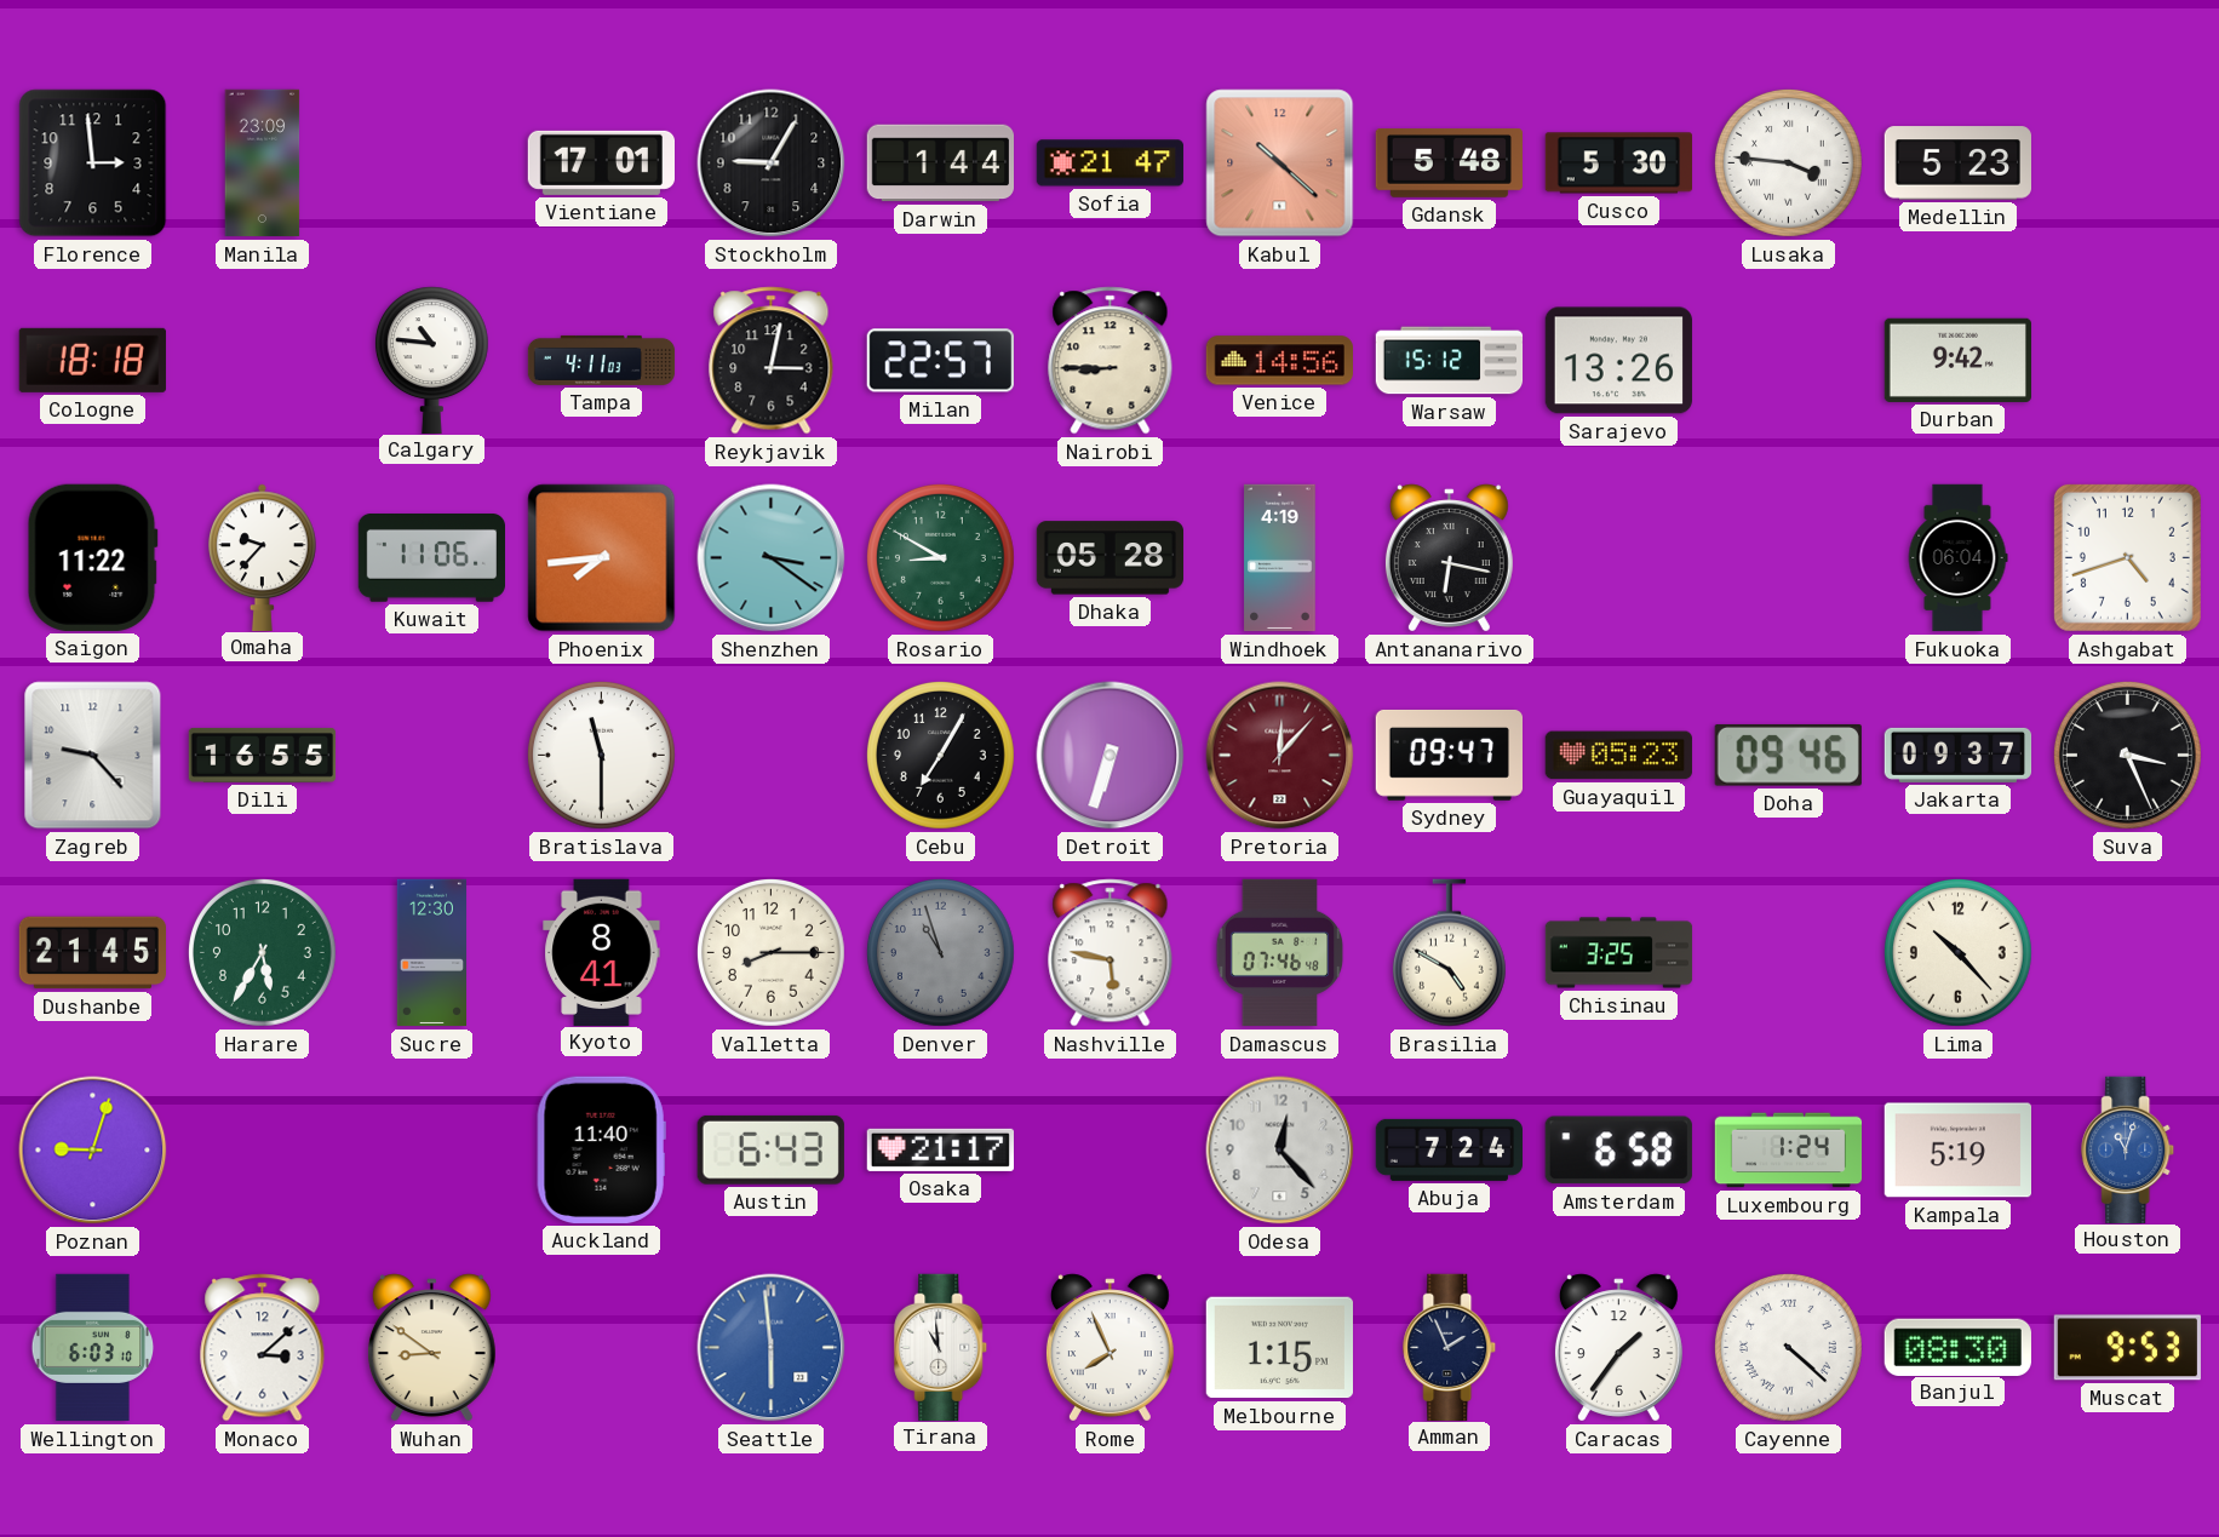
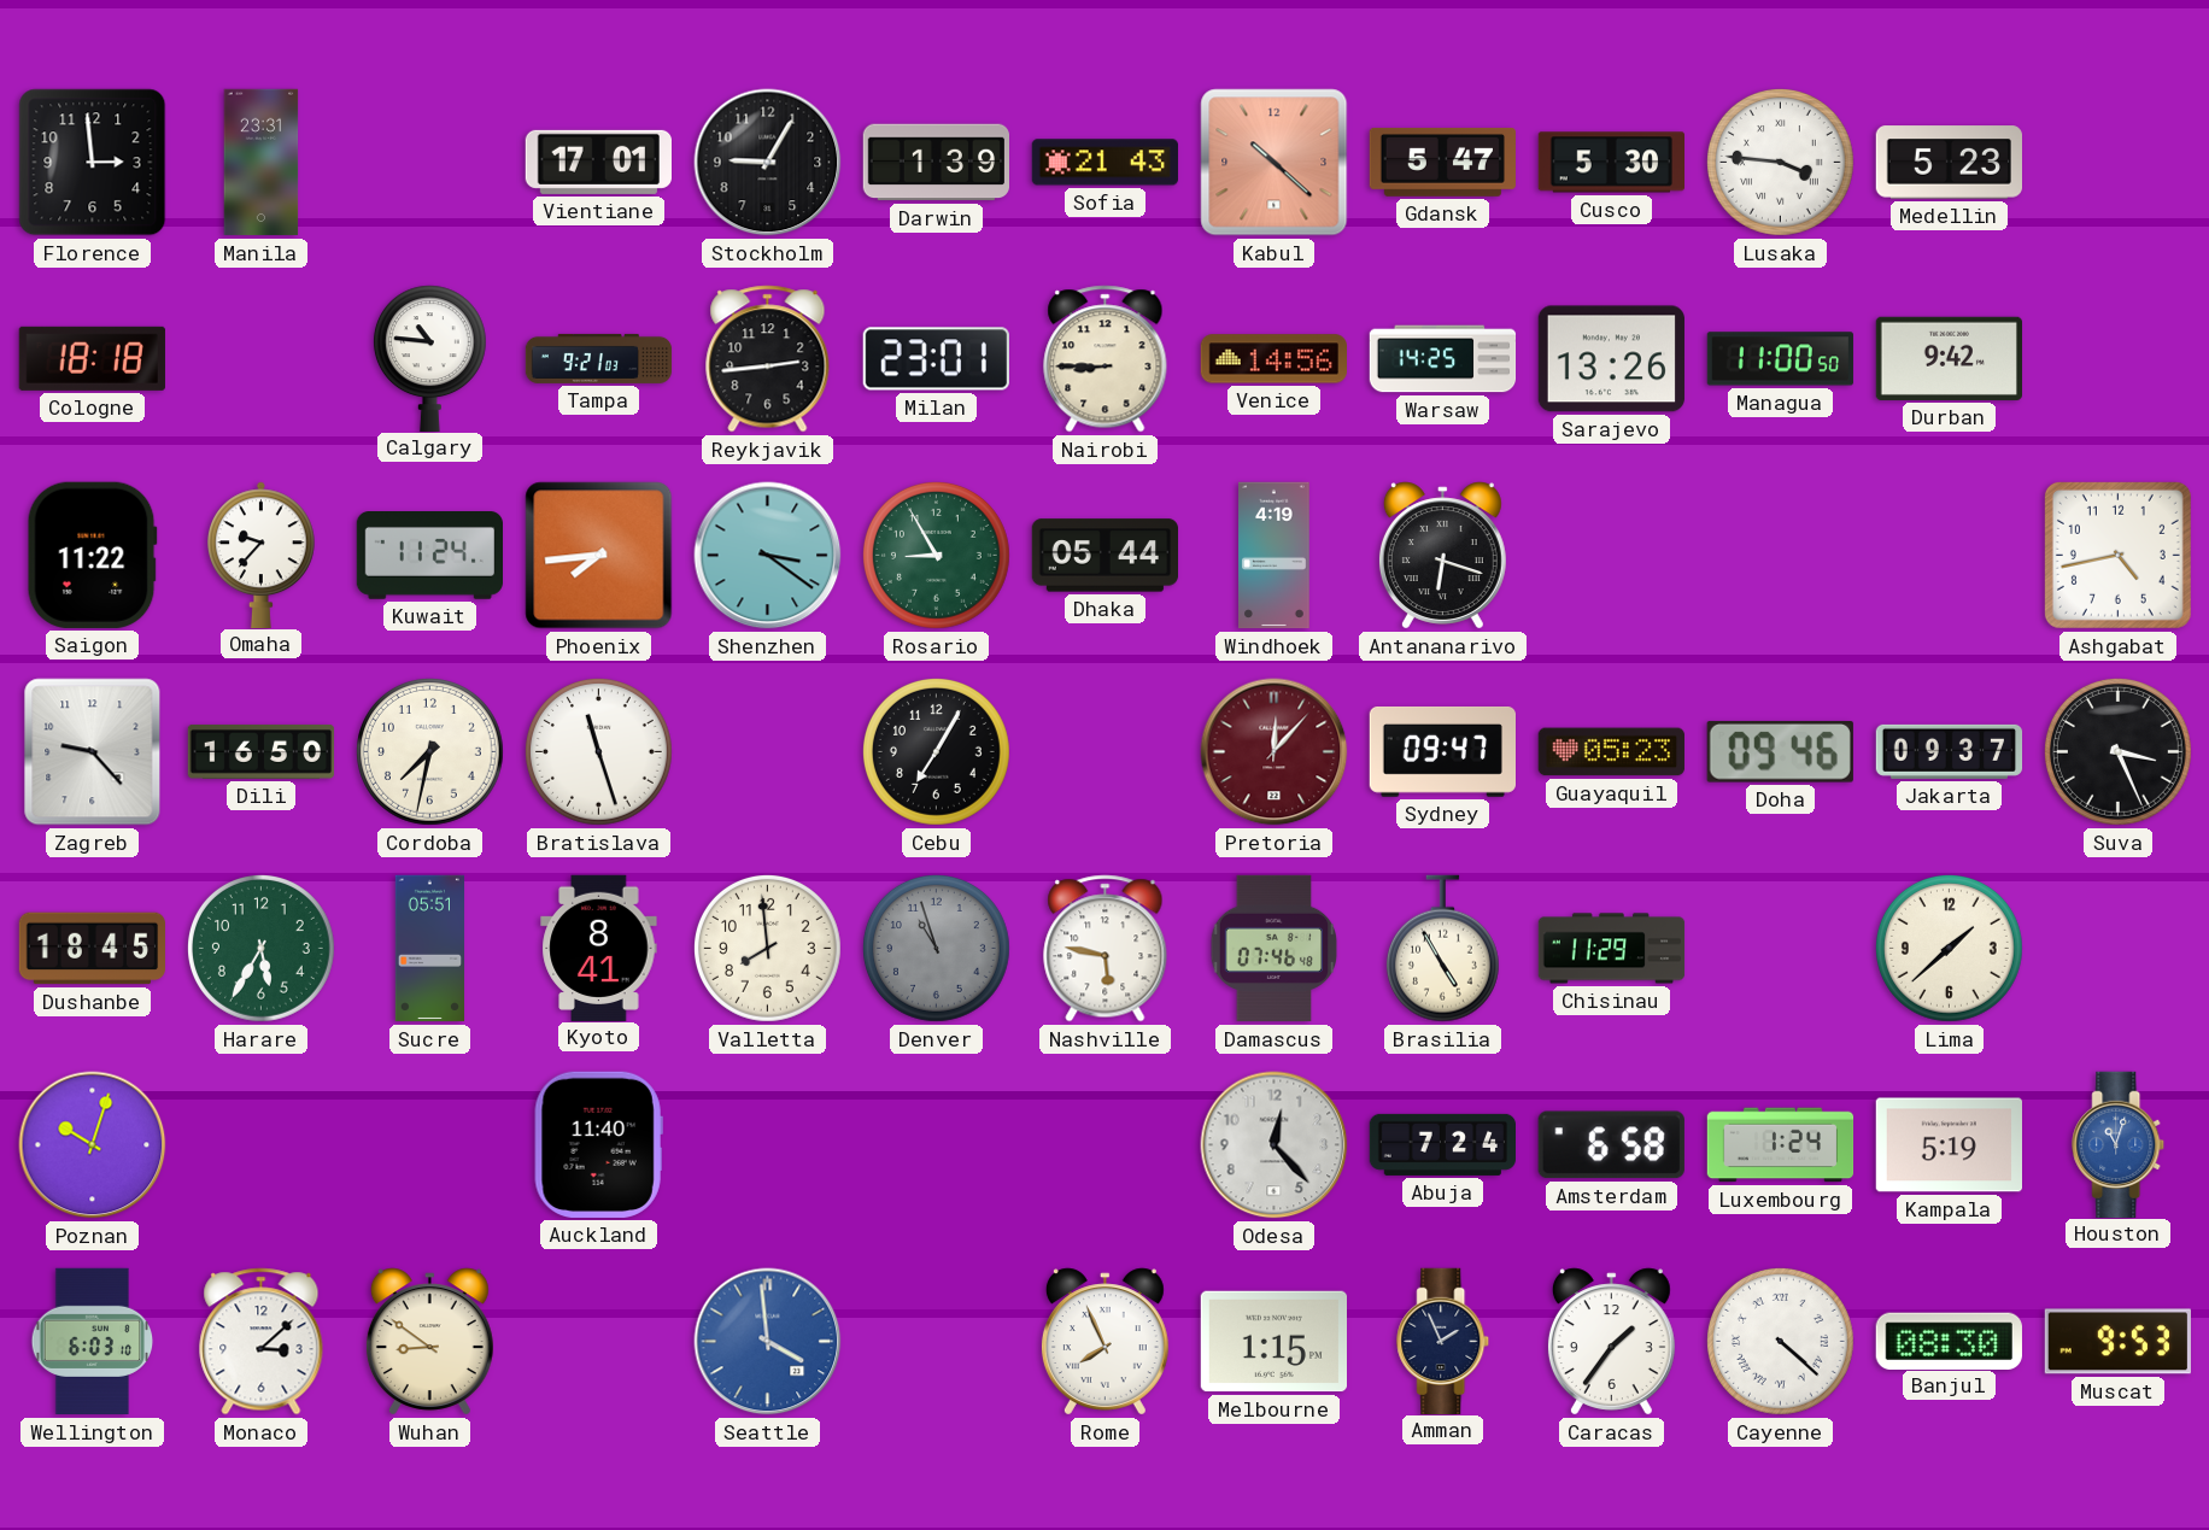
Manila: 23:09 -> 23:31 (262, 163)
Darwin: 1:44 -> 1:39 (936, 163)
Sofia: 21:47 -> 21:43 (1104, 163)
Gdansk: 5:48 -> 5:47 (1442, 163)
Tampa: 4:11 -> 9:21 (599, 358)
Reykjavik: 3:02 -> 2:44 (768, 359)
Milan: 22:57 -> 23:01 (936, 359)
Warsaw: 15:12 -> 14:25 (1443, 359)
Managua: none -> 11:00 (1780, 359)
Kuwait: 11:06 -> 11:24 (429, 556)
Rosario: 8:50 -> 8:55 (936, 555)
Dhaka: 05:28 -> 05:44 (1104, 556)
Antananarivo: 6:17 -> 6:18 (1442, 556)
Fukuoka: 06:04 -> none (1957, 558)
Ashgabat: 4:42 -> 4:43 (2117, 555)
Dili: 16:55 -> 16:50 (262, 751)
Cordoba: none -> 7:32 (429, 751)
Bratislava: 11:30 -> 11:27 (598, 751)
Detroit: 6:33 -> none (1111, 756)
Dushanbe: 21:45 -> 18:45 (93, 949)
Sucre: 12:30 -> 05:51 (429, 949)
Valletta: 8:15 -> 7:59 (767, 948)
Brasilia: 4:50 -> 4:55 (1442, 949)
Chisinau: 3:25 -> 11:29 (1612, 949)
Lima: 10:23 -> 1:38 (1949, 948)
Poznan: 9:03 -> 10:03 (93, 1145)
Austin: 6:43 -> none (770, 1149)
Osaka: 21:17 -> none (940, 1149)
Seattle: 5:59 -> 3:59 (768, 1342)
Tirana: 10:59 -> none (941, 1347)
